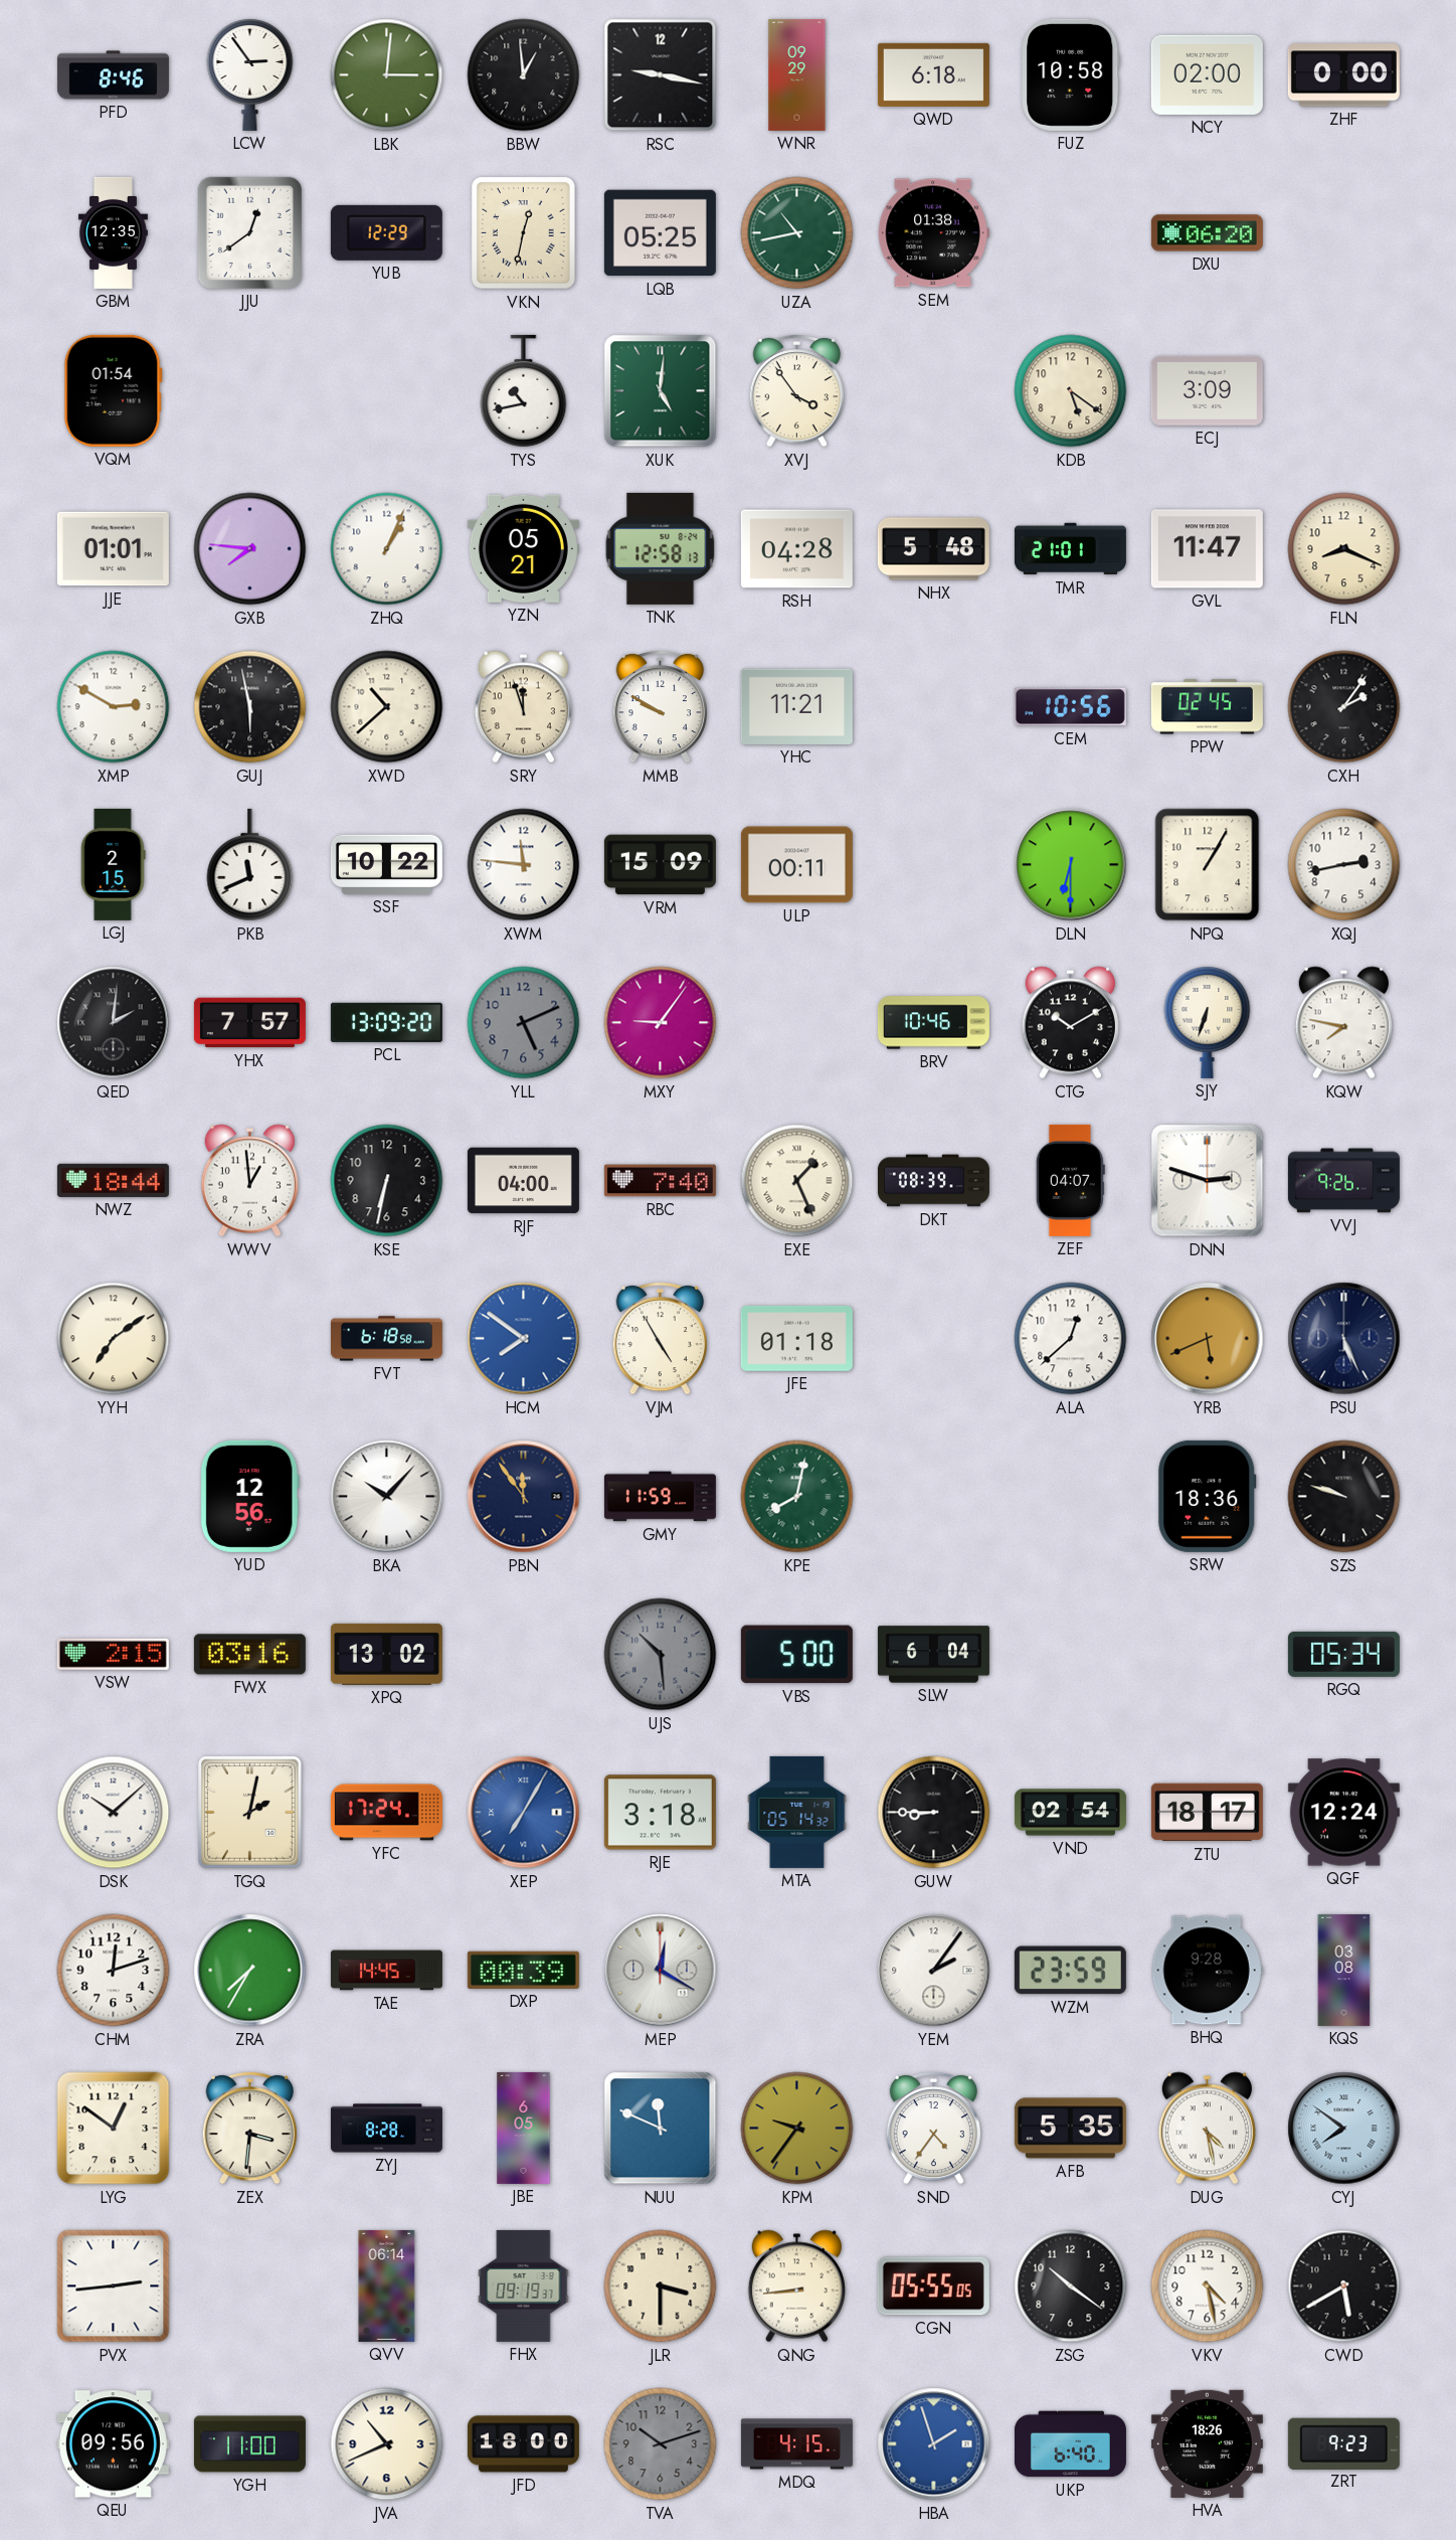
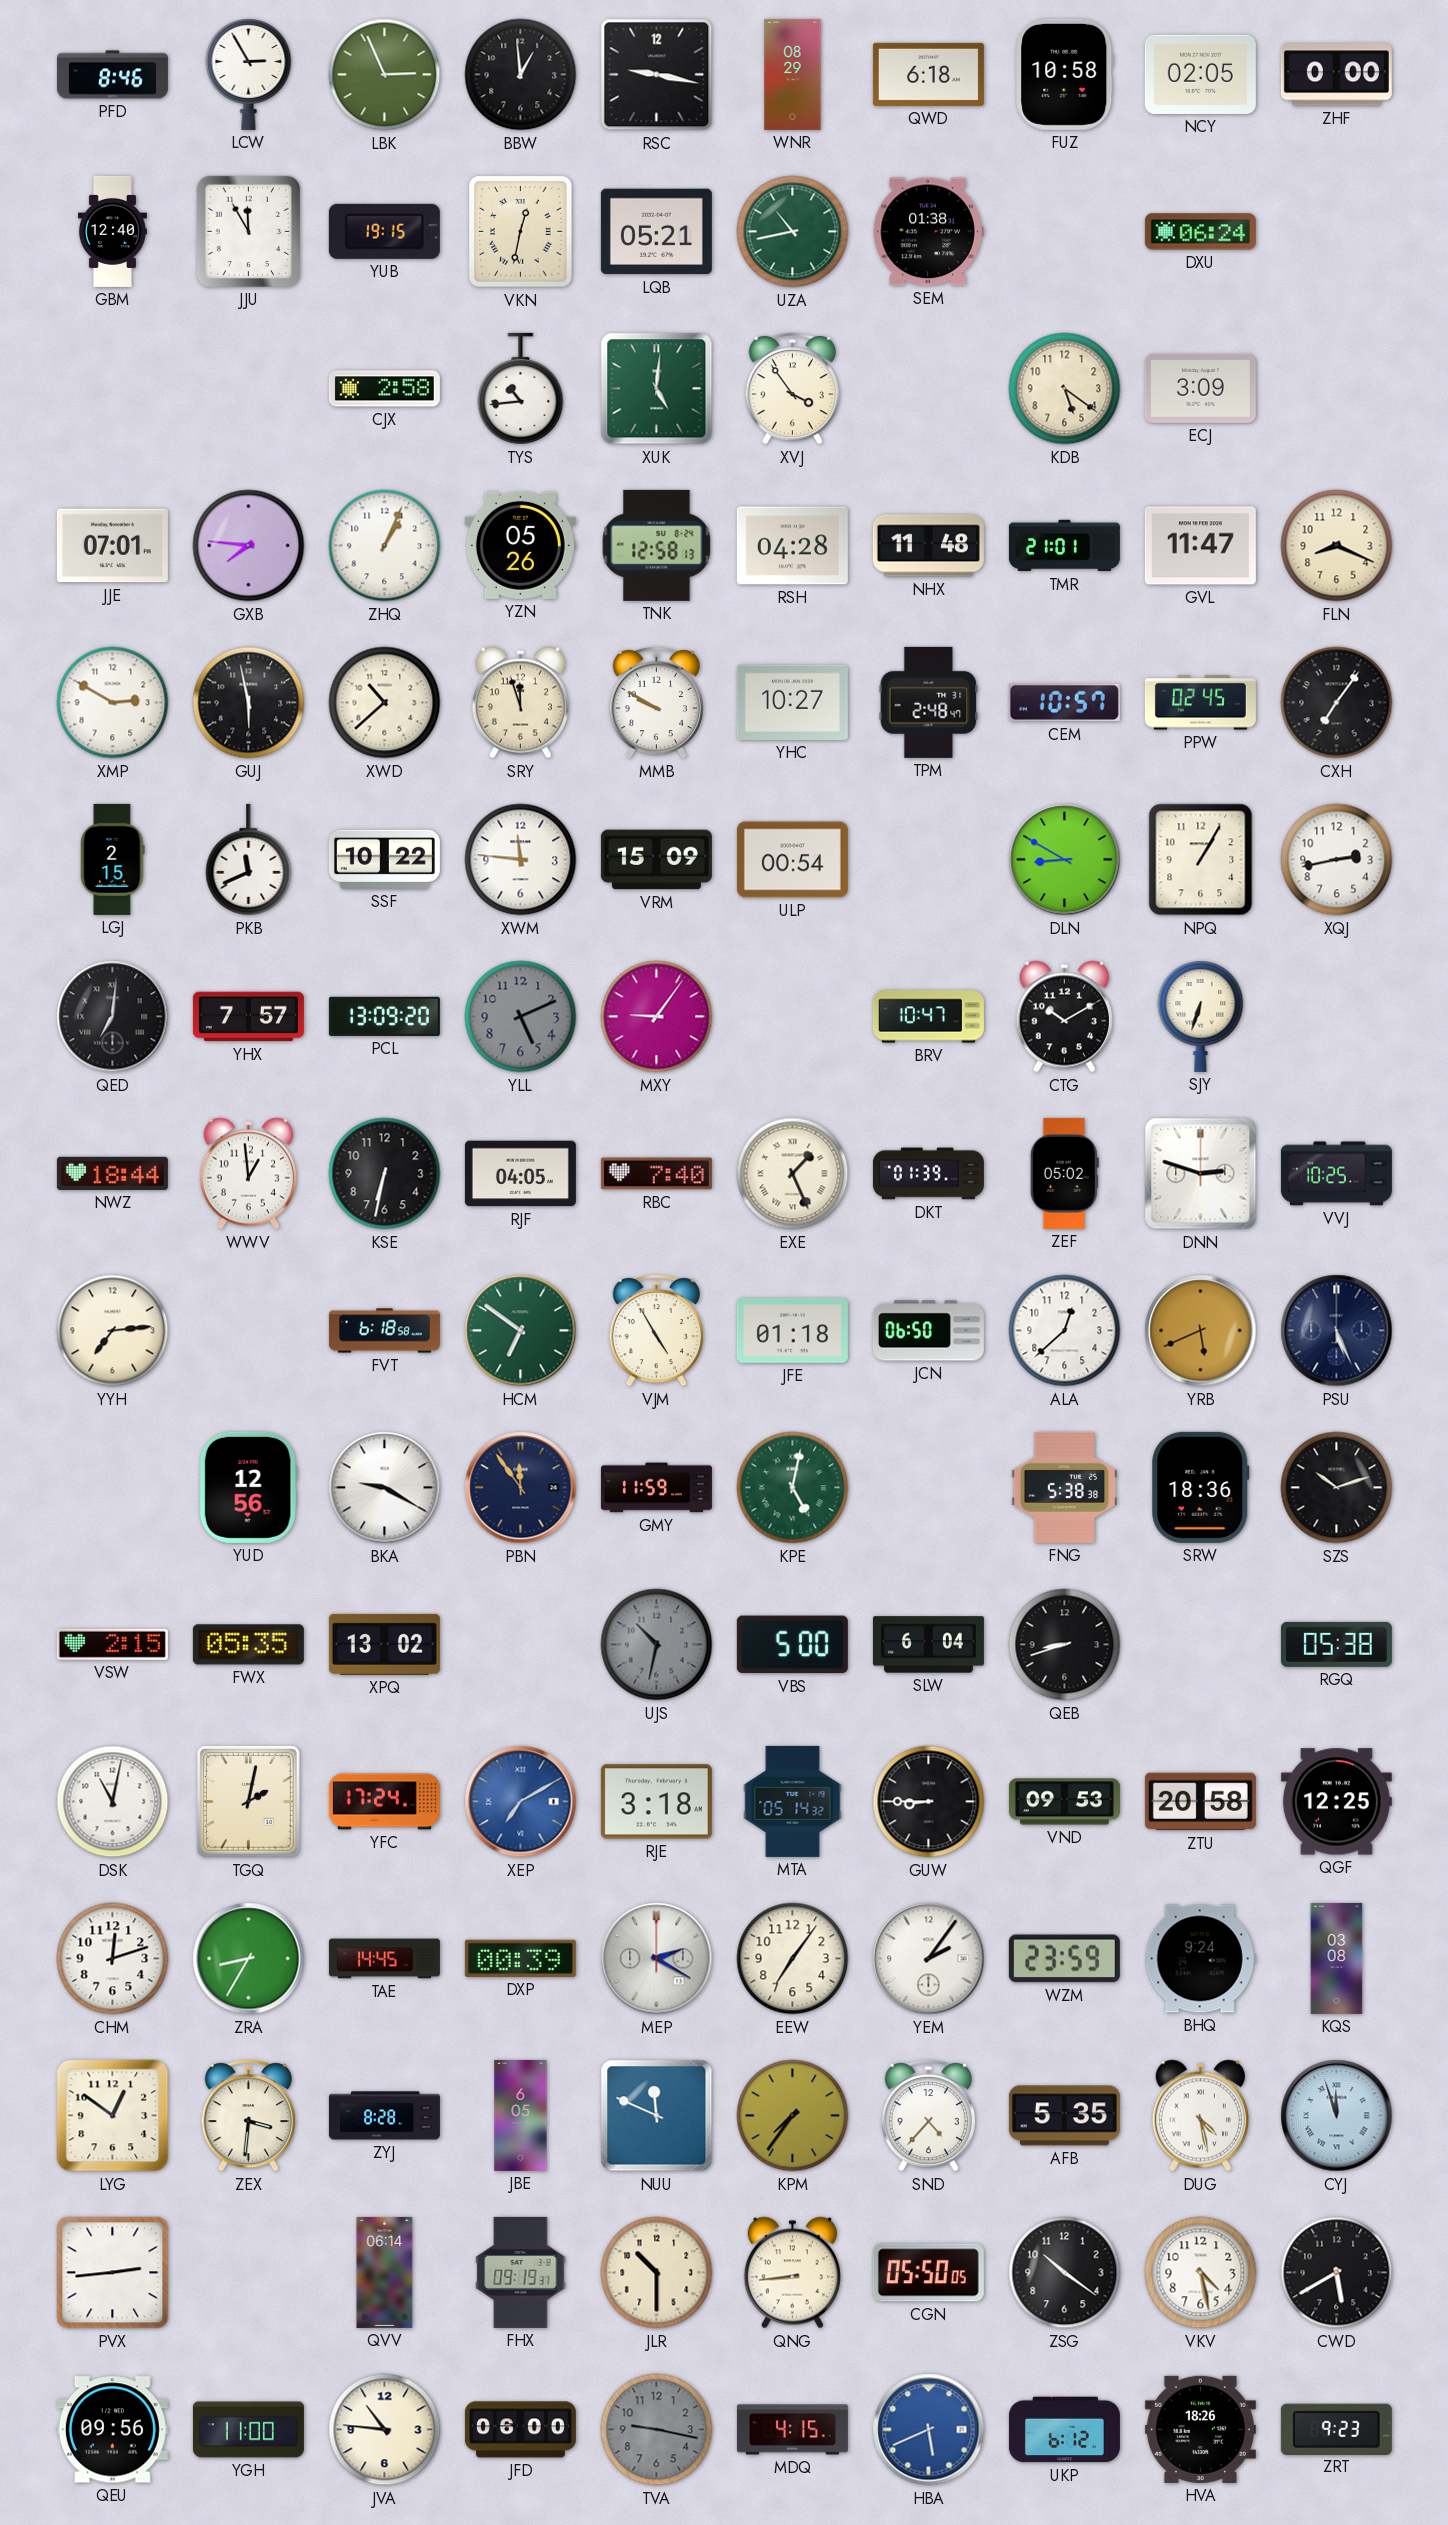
LCW: 2:54 -> 2:55 (249, 75)
LBK: 3:01 -> 2:56 (385, 75)
WNR: 09:29 -> 08:29 (793, 74)
NCY: 02:00 -> 02:05 (1200, 74)
GBM: 12:35 -> 12:40 (112, 231)
JJU: 12:39 -> 11:55 (248, 231)
YUB: 12:29 -> 19:15 (384, 231)
LQB: 05:25 -> 05:21 (656, 232)
DXU: 06:20 -> 06:24 (1200, 232)
VQM: 01:54 -> none (113, 390)
CJX: none -> 2:58 (384, 389)
TYS: 10:43 -> 10:44 (521, 389)
JJE: 01:01 -> 07:01 (112, 546)
YZN: 05:21 -> 05:26 (520, 545)
NHX: 5:48 -> 11:48 (928, 546)
YHC: 11:21 -> 10:27 (792, 702)
TPM: none -> 2:48 (929, 702)
CEM: 10:56 -> 10:57 (1064, 703)
CXH: 2:06 -> 7:06 (1337, 703)
ULP: 00:11 -> 00:54 (792, 860)
DLN: 6:30 -> 8:50 (1065, 860)
QED: 2:01 -> 7:01 (113, 1017)
BRV: 10:46 -> 10:47 (928, 1017)
KQW: 7:47 -> none (1343, 1023)
RJF: 04:00 -> 04:05 (520, 1174)
DKT: 08:39 -> 01:39 (928, 1174)
ZEF: 04:07 -> 05:02 (1064, 1173)
VVJ: 9:26 -> 10:25 (1336, 1174)
YYH: 7:09 -> 7:14 (113, 1331)
HCM: 7:51 -> 6:51 (521, 1331)
HCM dial: blue -> green (521, 1331)
JCN: none -> 06:50 (928, 1331)
BKA: 10:07 -> 9:20 (385, 1488)
KPE: 8:02 -> 5:02 (793, 1488)
FNG: none -> 5:38 (1065, 1487)
SZS: 9:48 -> 10:12 (1337, 1488)
FWX: 03:16 -> 05:35 (248, 1645)
UJS: 10:29 -> 10:32 (657, 1645)
QEB: none -> 8:42 (1065, 1645)
RGQ: 05:34 -> 05:38 (1336, 1644)
DSK: 10:08 -> 11:02 (113, 1802)
XEP: 7:05 -> 7:10 (521, 1802)
VND: 02:54 -> 09:53 (1064, 1802)
ZTU: 18:17 -> 20:58 (1200, 1802)
QGF: 12:24 -> 12:25 (1336, 1802)
ZRA: 7:35 -> 8:35 (249, 1959)
MEP: 12:20 -> 2:20 (657, 1959)
EEW: none -> 7:06 (793, 1959)
BHQ: 9:28 -> 9:24 (1200, 1959)
KPM: 9:36 -> 7:36 (793, 2116)
SND: 4:36 -> 4:37 (928, 2115)
CYJ: 7:51 -> 11:57 (1337, 2116)
JLR: 3:30 -> 10:30 (657, 2273)
CGN: 05:55 -> 05:50 (928, 2273)
JVA: 10:41 -> 10:46 (385, 2430)
JFD: 18:00 -> 06:00 (520, 2430)
TVA: 10:12 -> 9:17 (657, 2430)
HBA: 1:57 -> 5:41 (929, 2430)
UKP: 6:40 -> 6:12 (1064, 2430)
